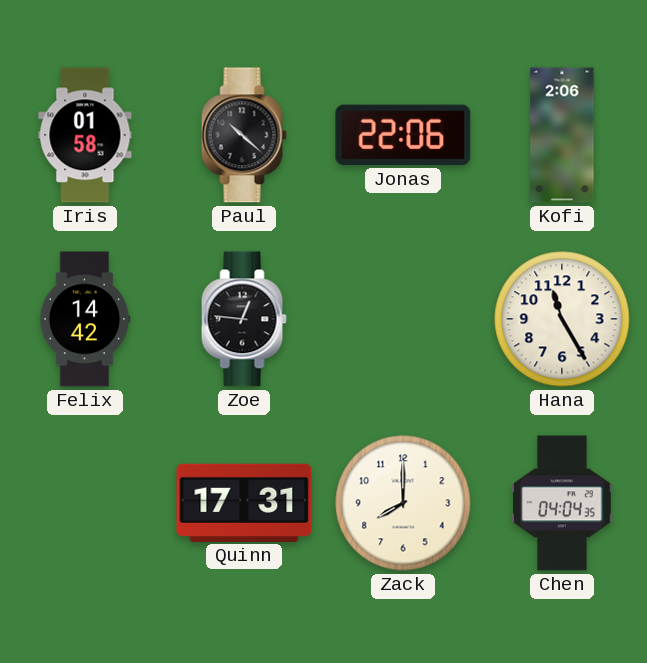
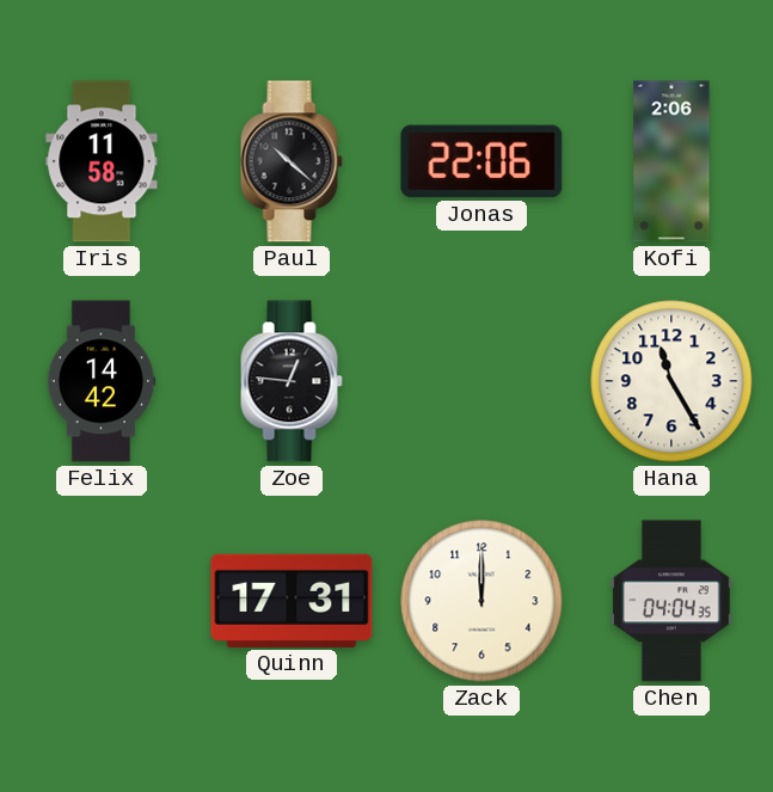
Iris: 01:58 -> 11:58 (102, 161)
Zack: 8:00 -> 12:00 (481, 601)
